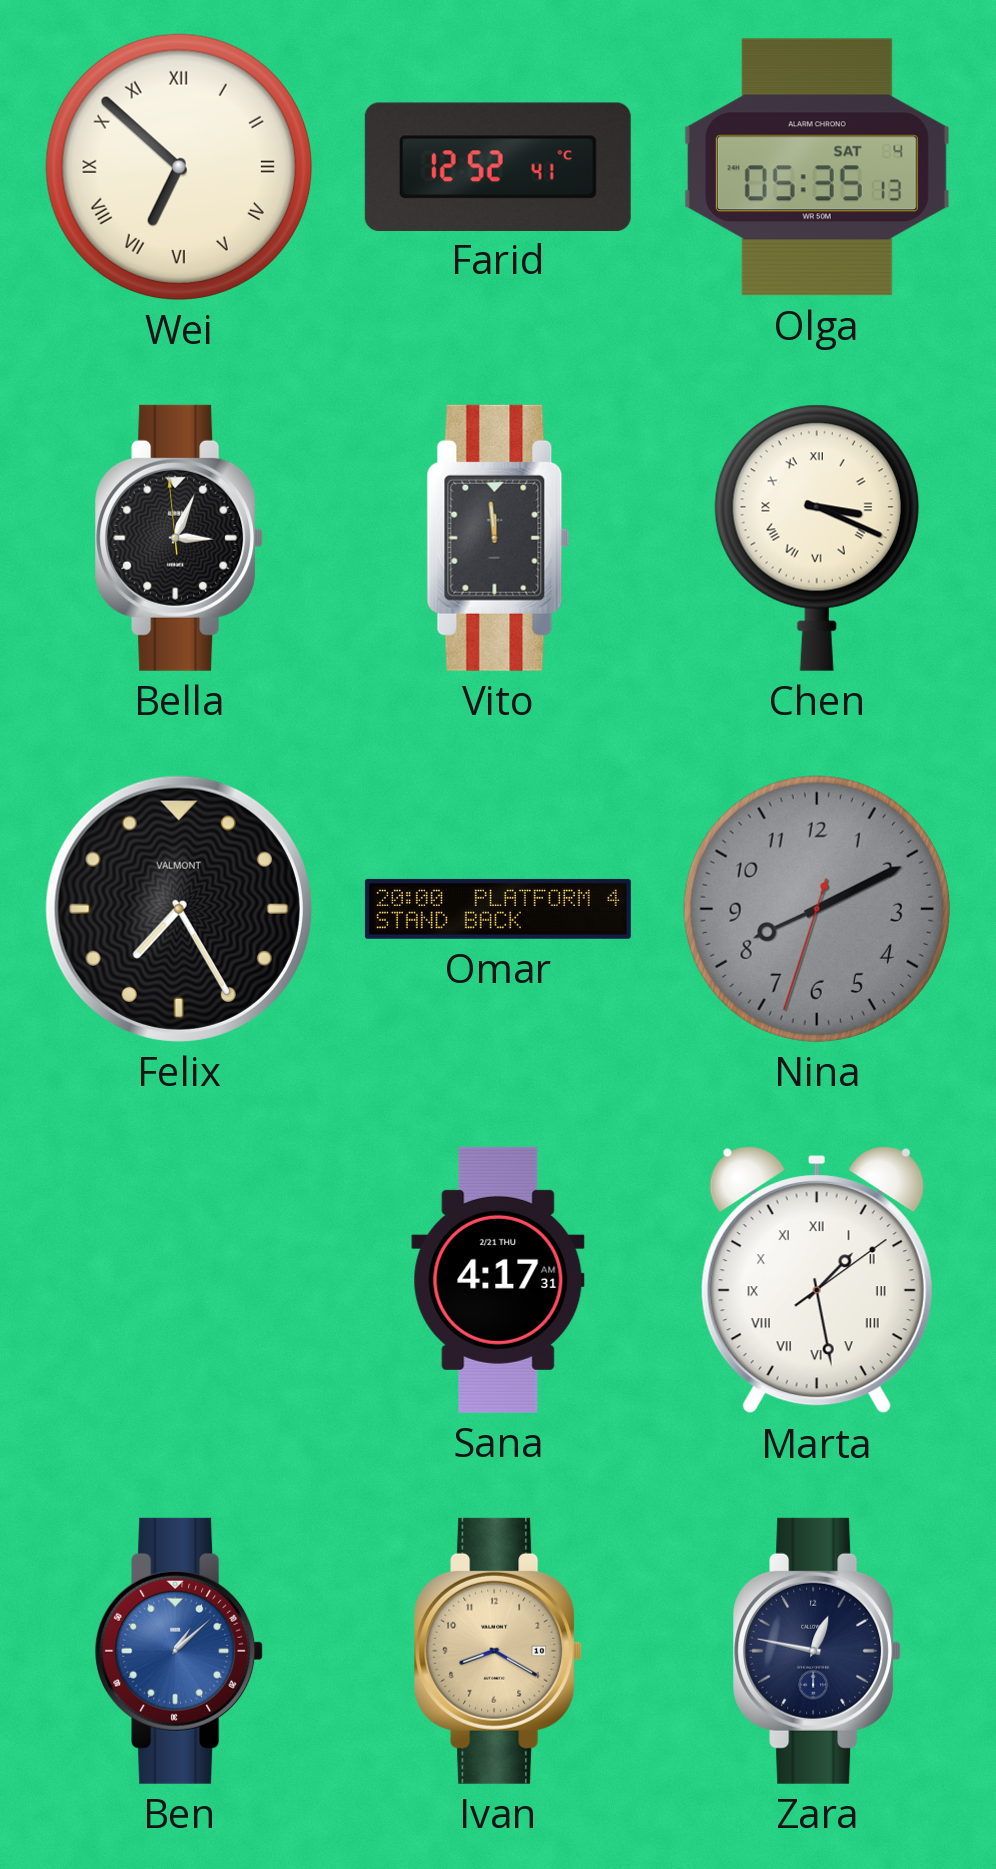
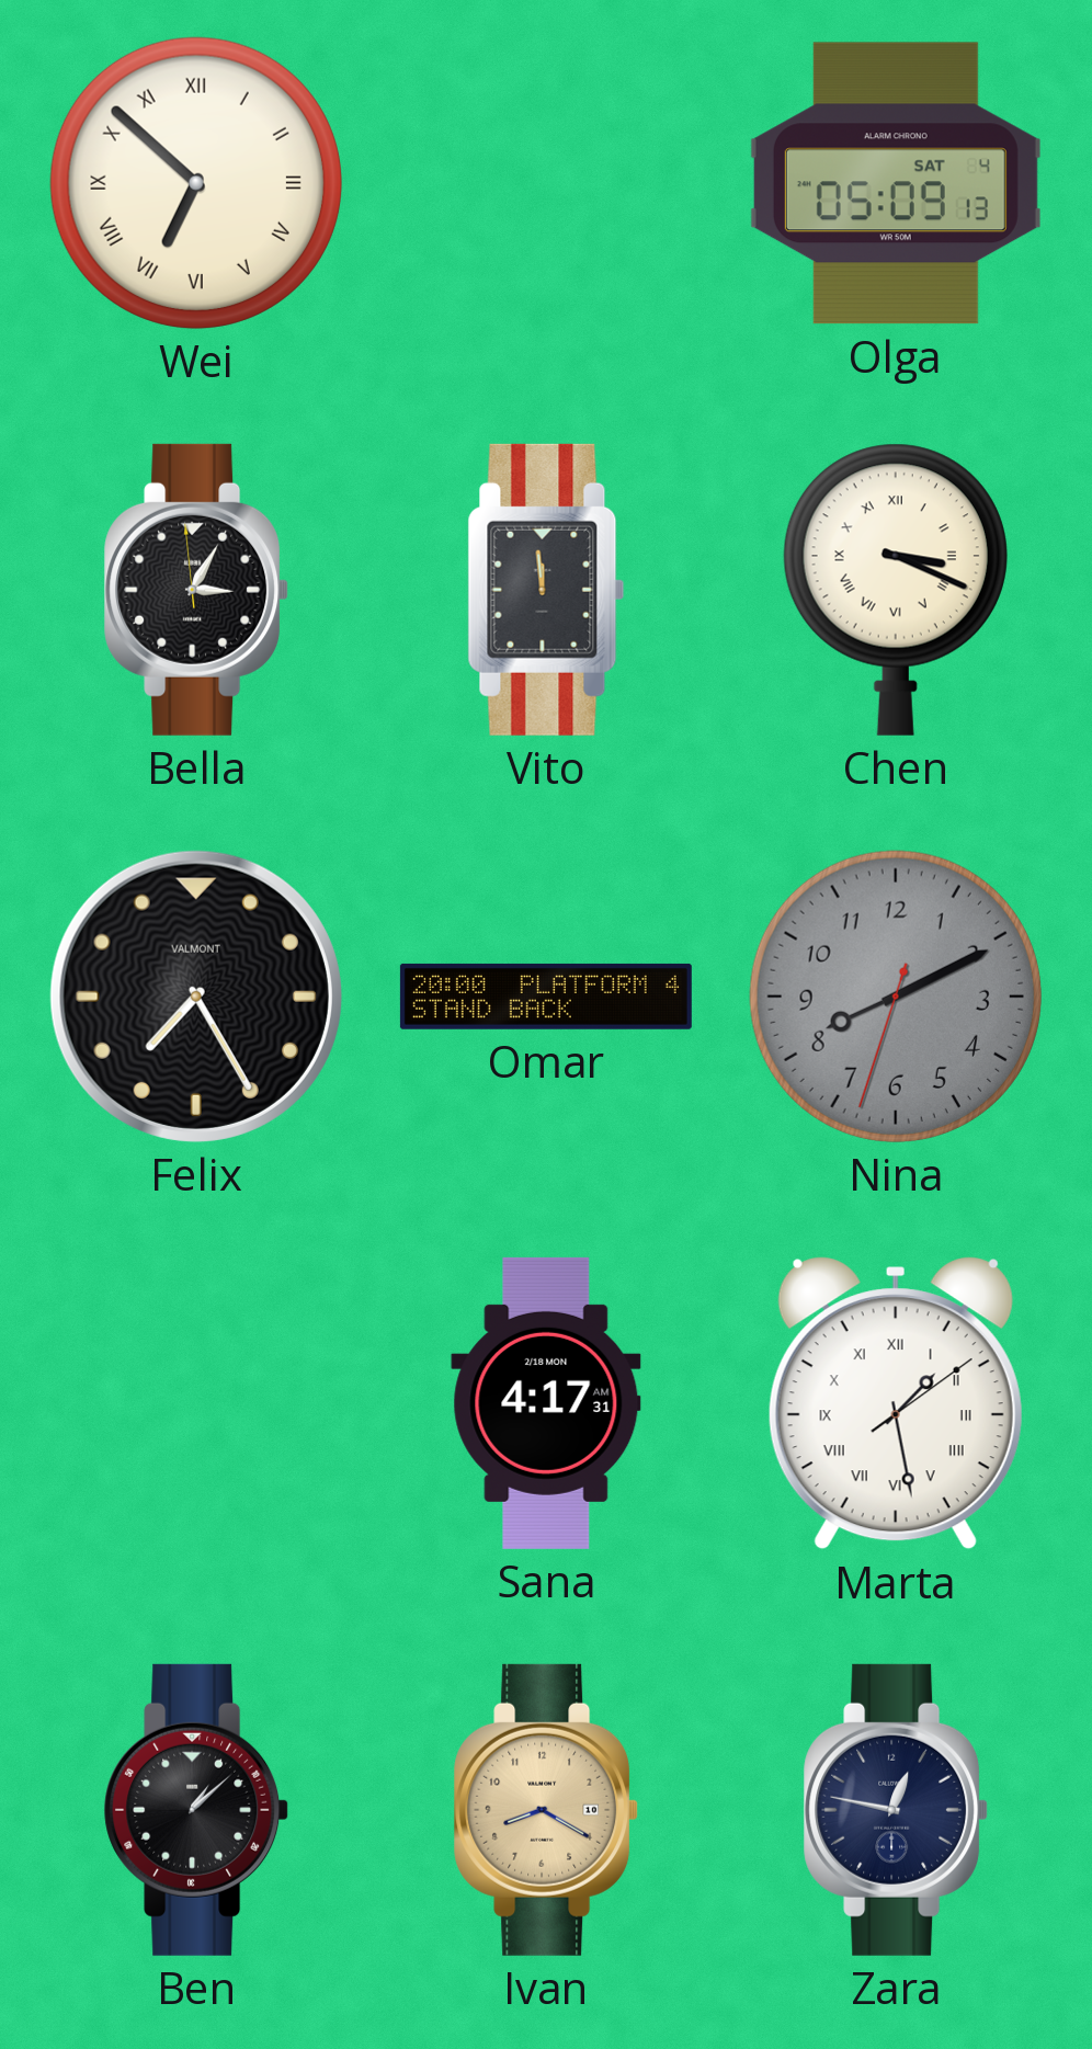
Farid: 12:52 -> none (498, 166)
Olga: 05:35 -> 05:09 (896, 183)
Bella: 3:03 -> 3:04 (196, 590)
Sana date: 2/21 THU -> 2/18 MON (546, 1403)
Ben dial: blue -> black (196, 1810)
